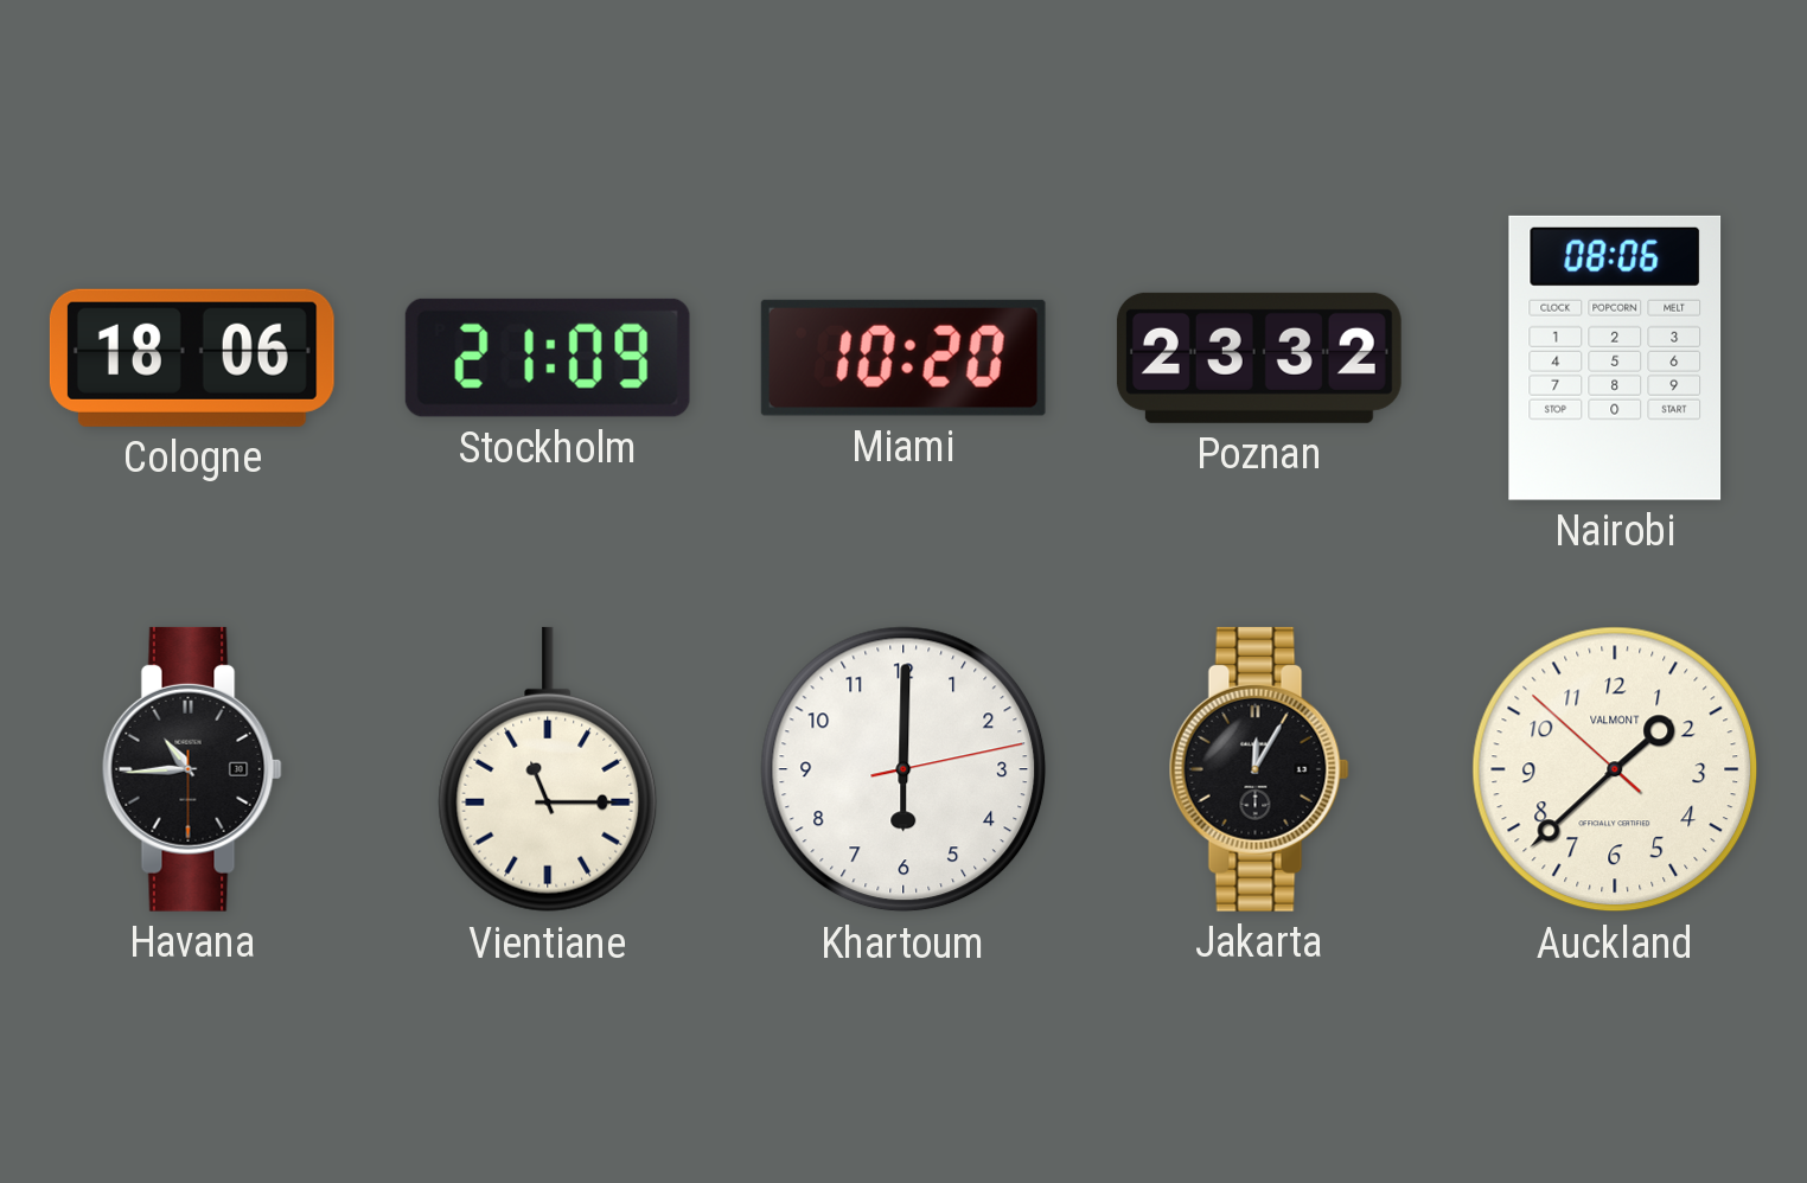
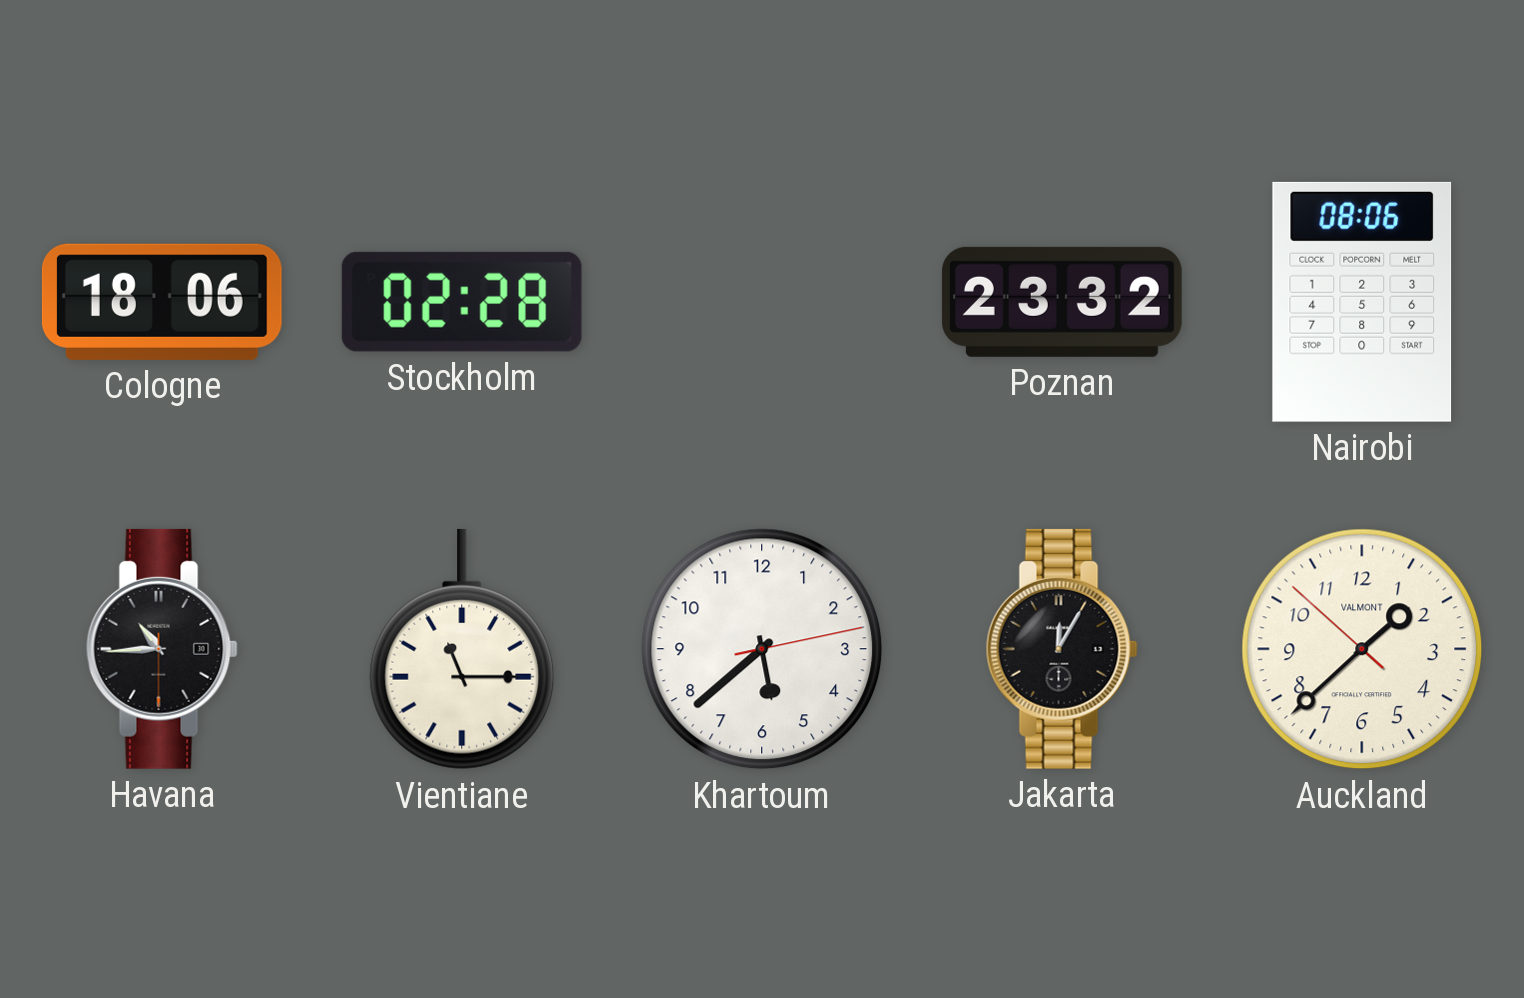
Stockholm: 21:09 -> 02:28 (462, 302)
Miami: 10:20 -> none (903, 358)
Khartoum: 6:00 -> 5:38 (762, 649)
